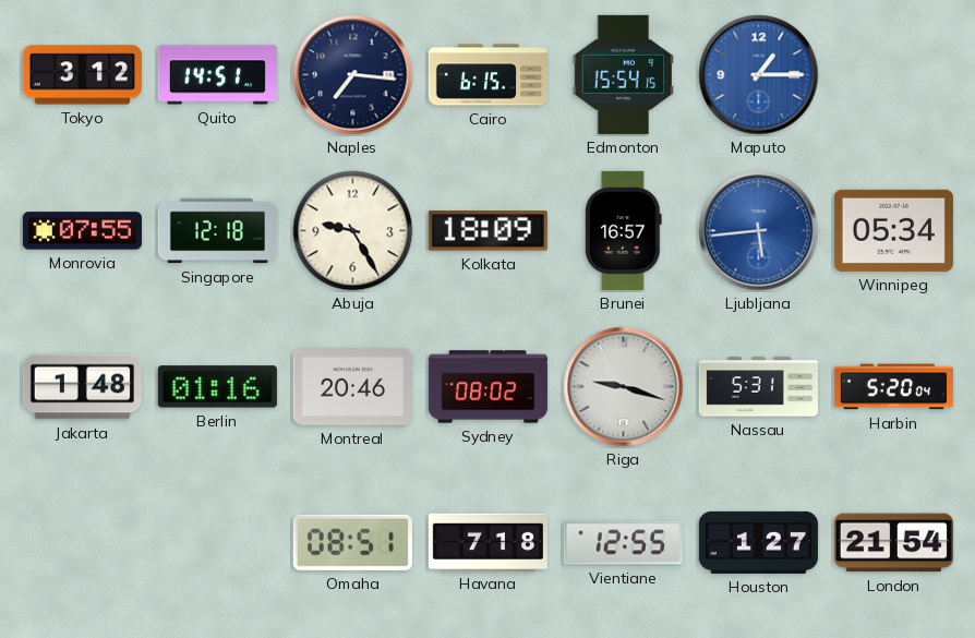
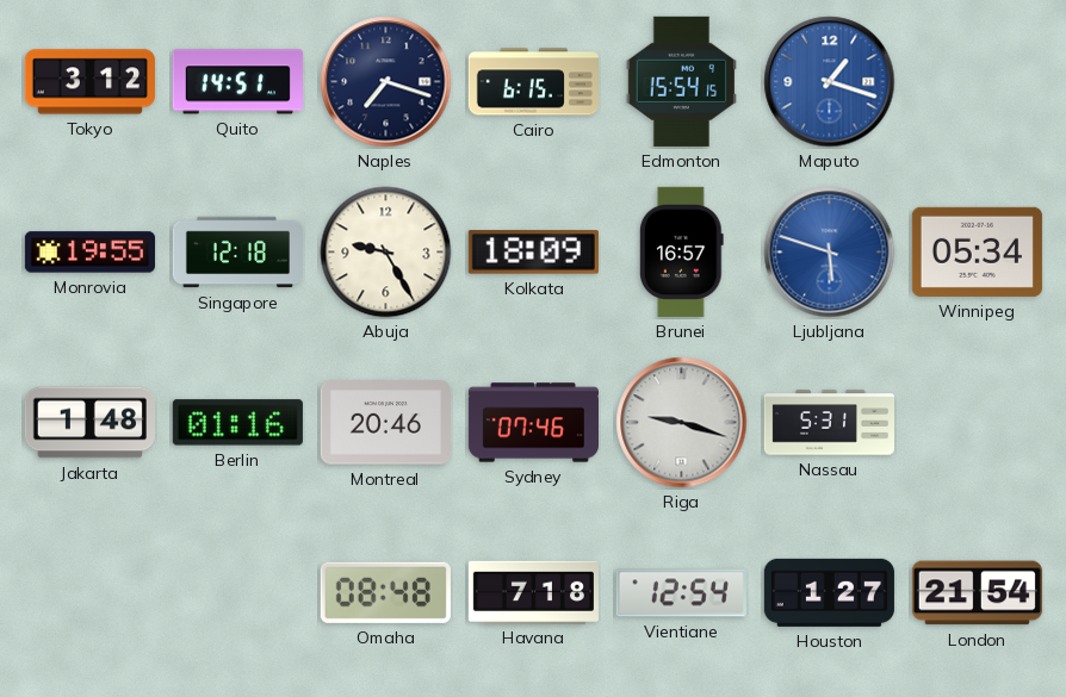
Naples: 7:16 -> 7:18 (386, 82)
Maputo: 1:15 -> 1:18 (830, 82)
Monrovia: 07:55 -> 19:55 (89, 253)
Ljubljana: 5:44 -> 5:48 (830, 253)
Sydney: 08:02 -> 07:46 (533, 423)
Harbin: 5:20 -> none (893, 387)
Omaha: 08:51 -> 08:48 (385, 592)
Vientiane: 12:55 -> 12:54 (681, 593)
